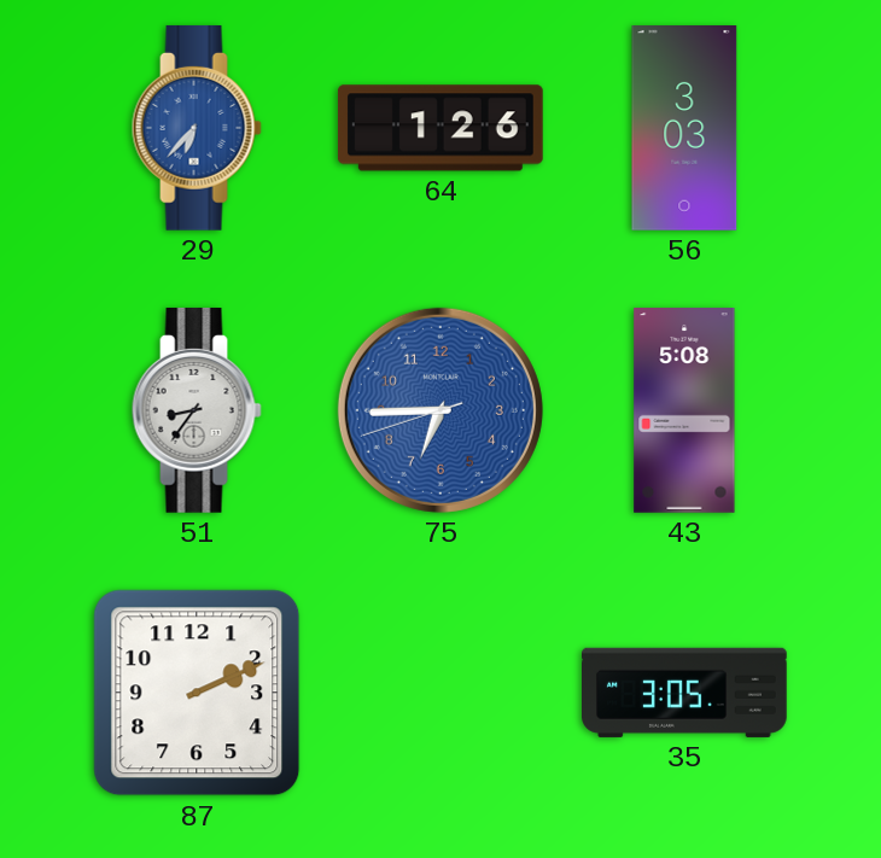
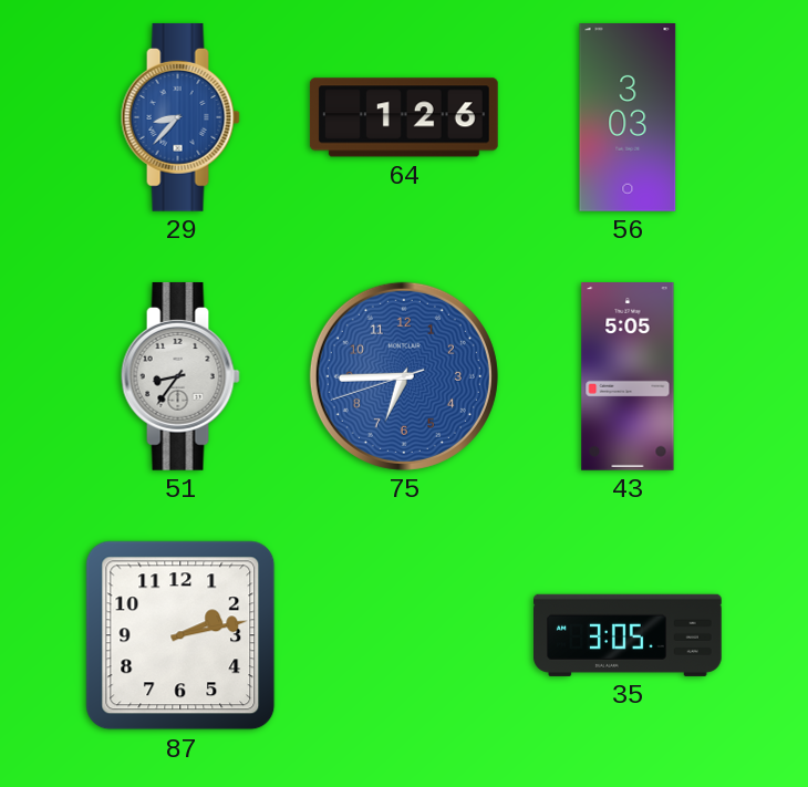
29: 6:37 -> 8:37 (180, 117)
43: 5:08 -> 5:05 (628, 377)
87: 2:11 -> 2:13 (180, 635)
